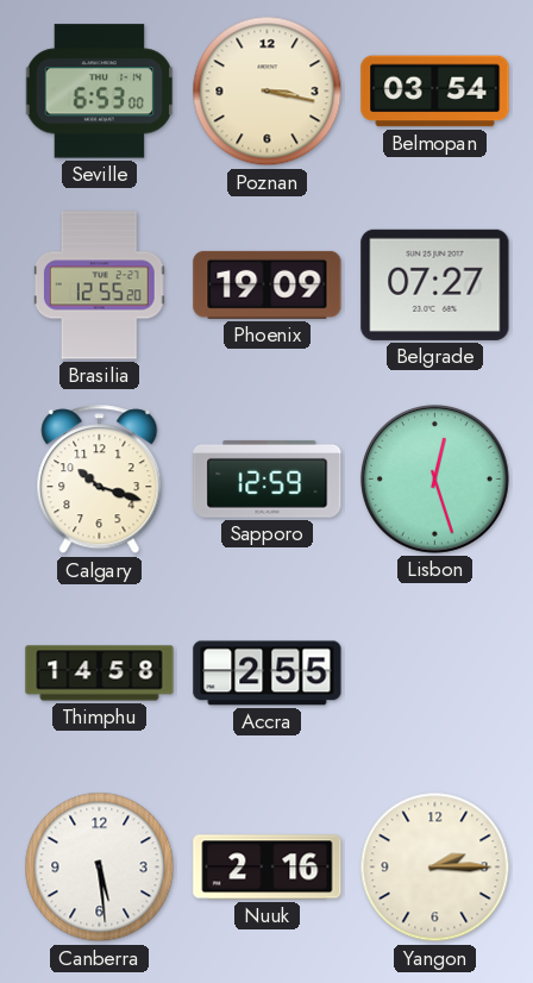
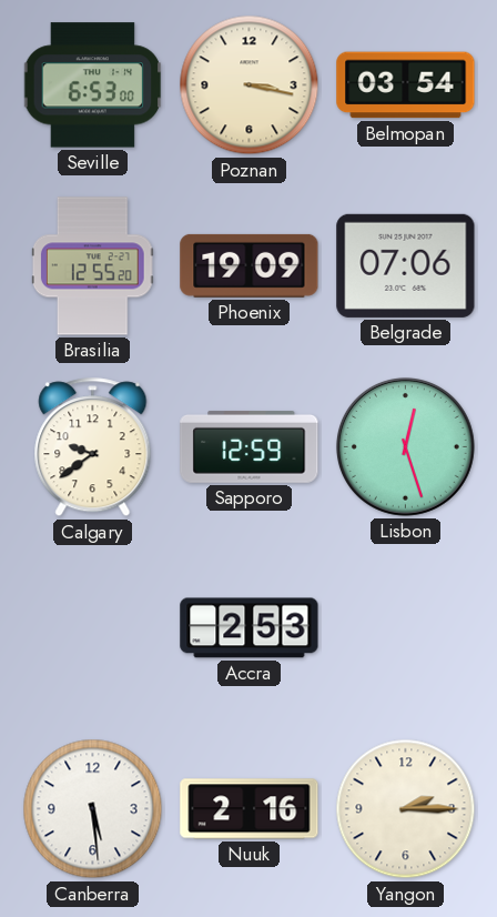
Belgrade: 07:27 -> 07:06 (406, 265)
Calgary: 10:18 -> 9:39 (93, 447)
Thimphu: 14:58 -> none (100, 674)
Accra: 2:55 -> 2:53 (250, 628)
